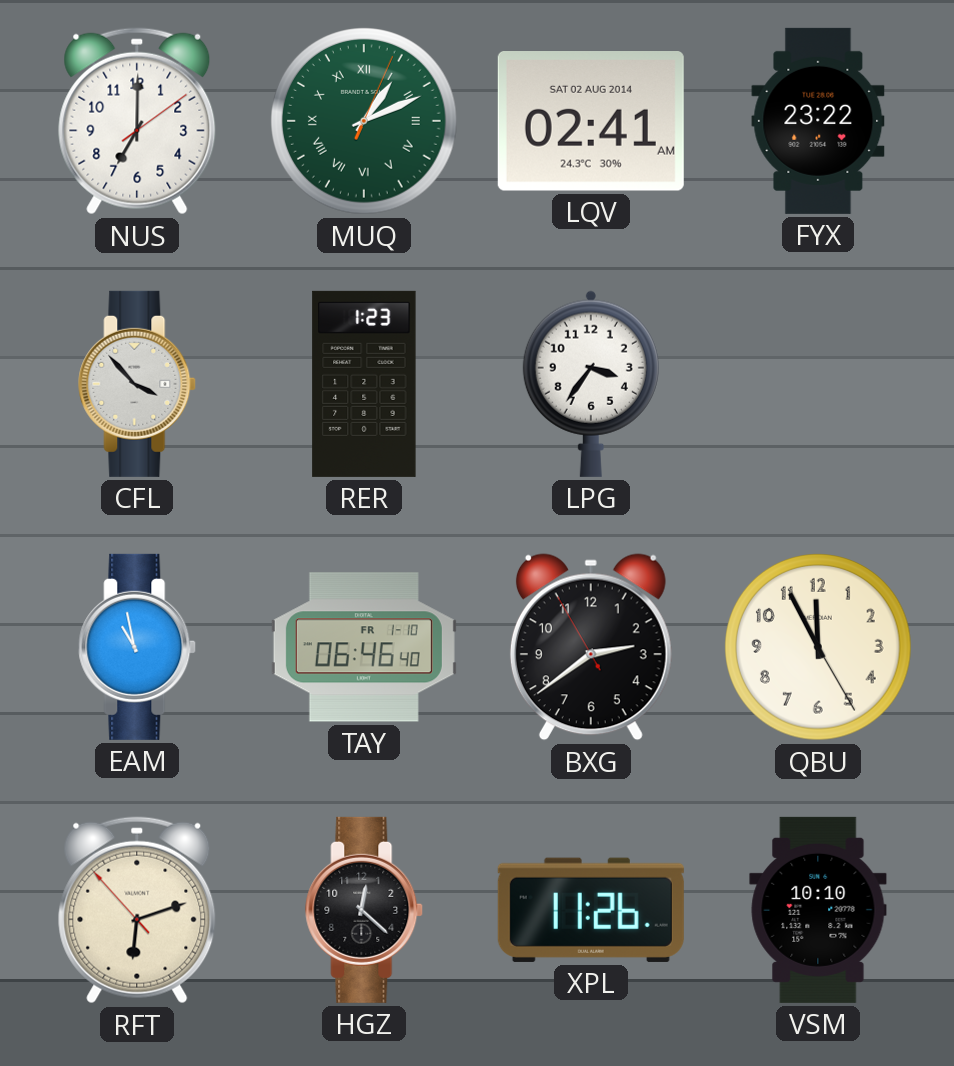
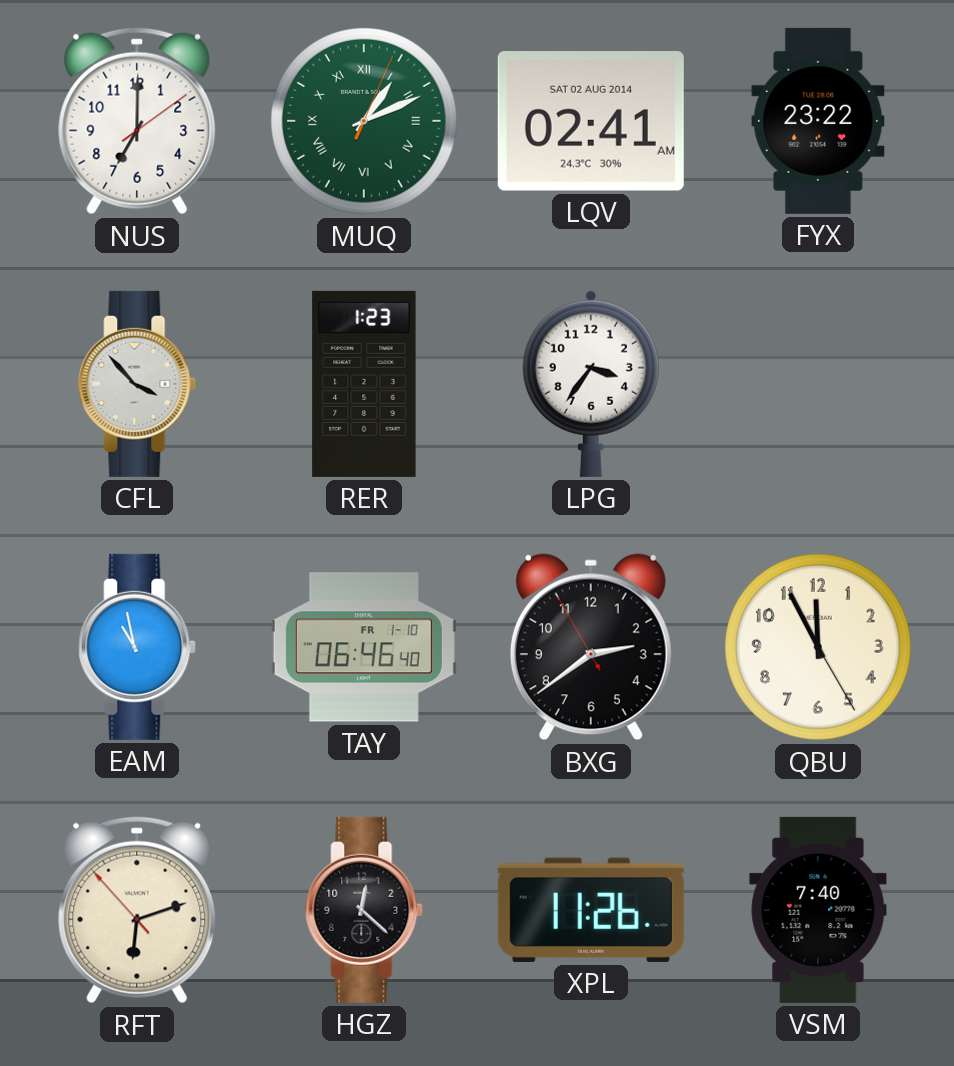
VSM: 10:10 -> 7:40 (818, 910)
